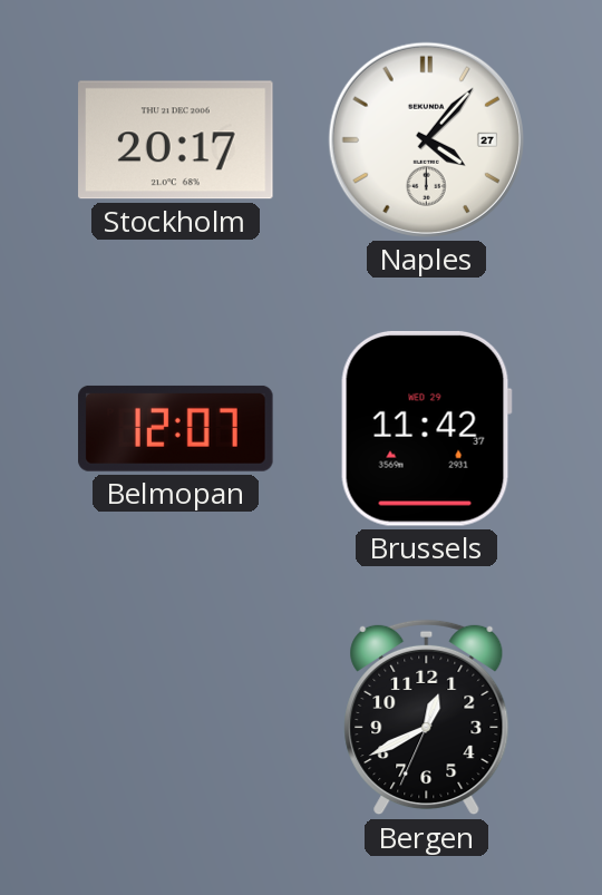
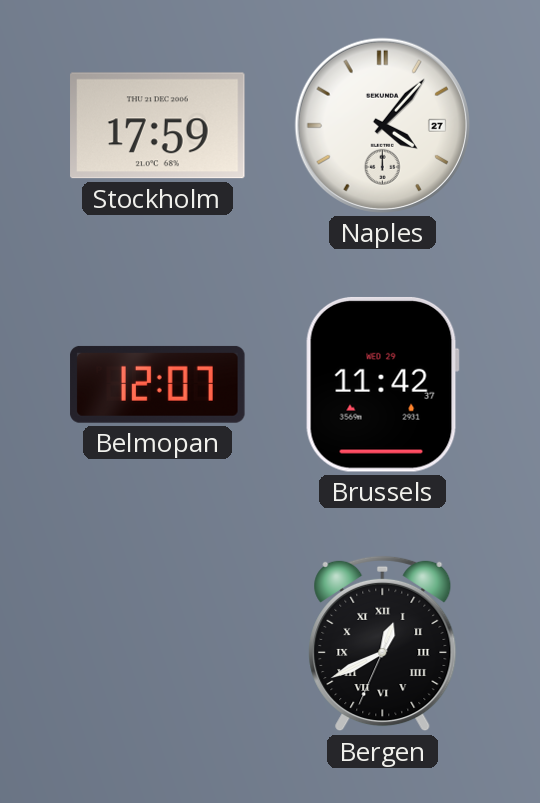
Stockholm: 20:17 -> 17:59 (158, 126)
Bergen numerals: Arabic -> Roman (383, 644)
